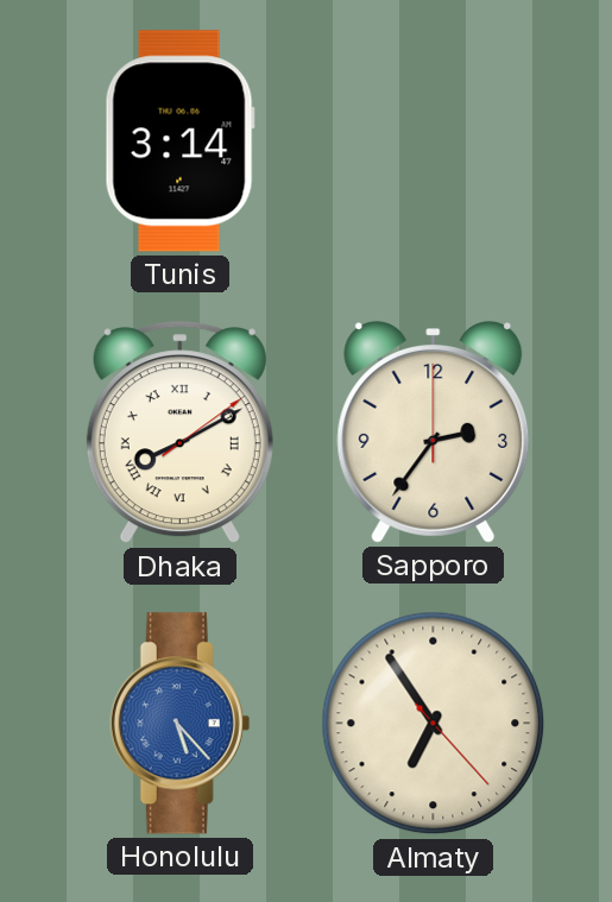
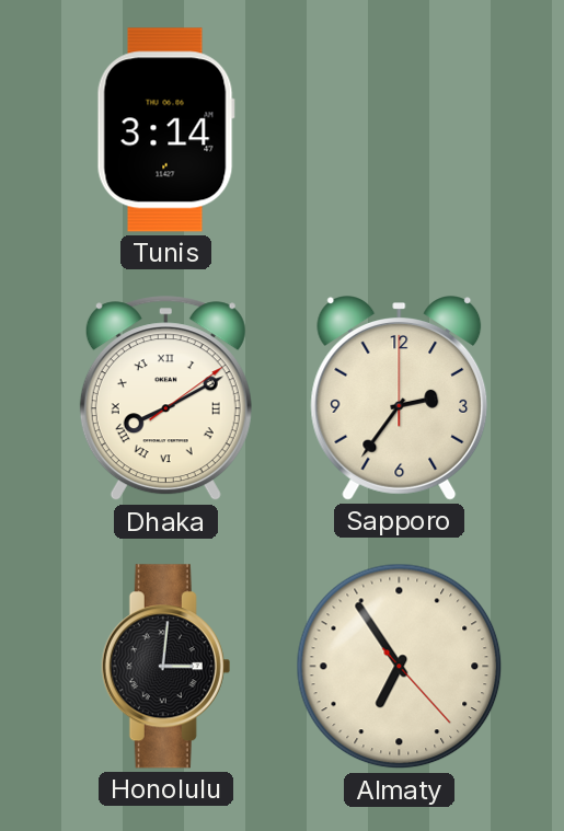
Honolulu: 5:23 -> 3:01 (166, 667)
Honolulu dial: blue -> black (166, 667)
